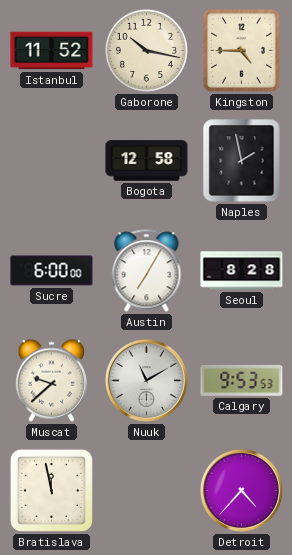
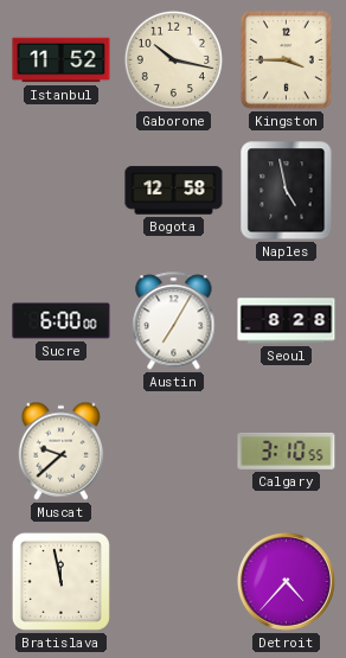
Kingston: 4:45 -> 3:45 (286, 59)
Naples: 1:58 -> 4:58 (287, 191)
Nuuk: 11:10 -> none (146, 380)
Calgary: 9:53 -> 3:10 (287, 451)
